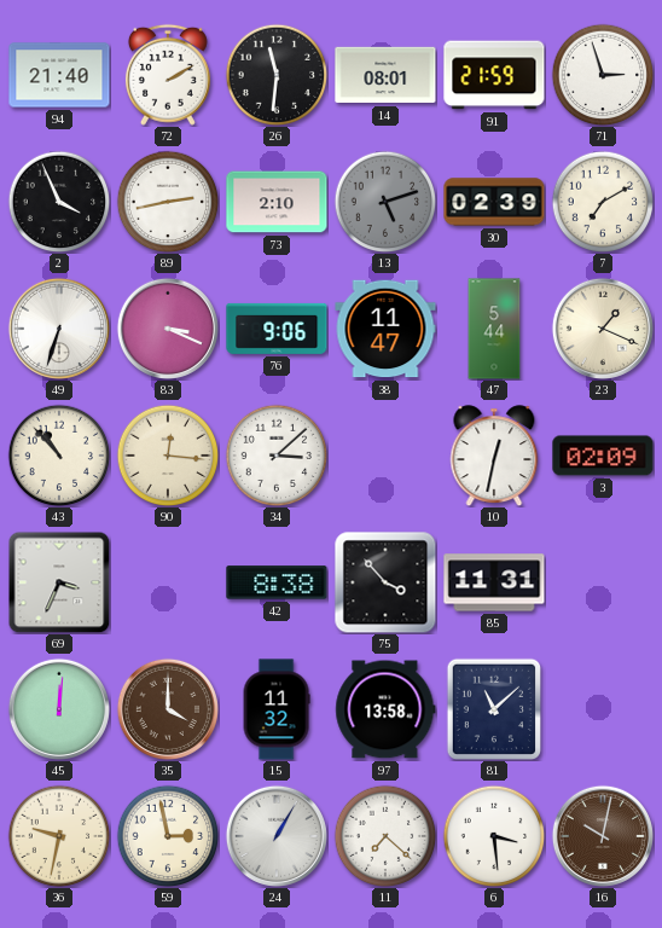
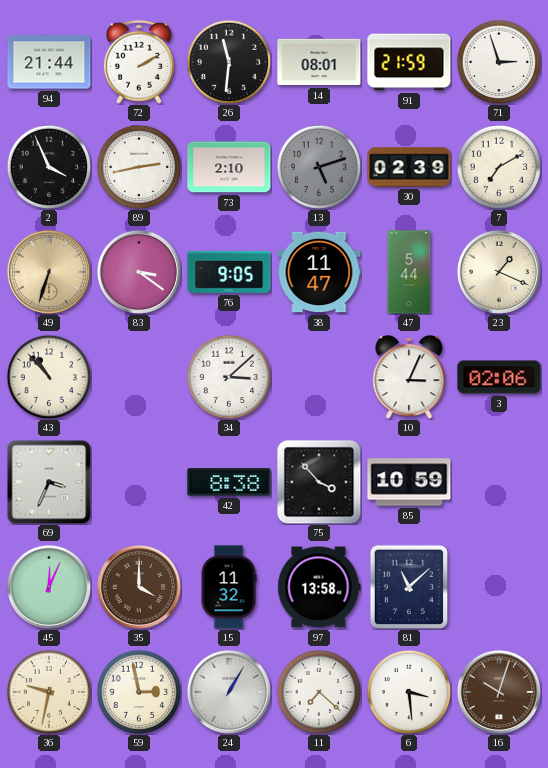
94: 21:40 -> 21:44 (49, 62)
49 dial: white -> champagne (49, 272)
83: 3:19 -> 3:21 (139, 272)
76: 9:06 -> 9:05 (229, 272)
90: 12:16 -> none (168, 456)
10: 12:32 -> 3:04 (409, 377)
3: 02:09 -> 02:06 (499, 377)
85: 11:31 -> 10:59 (409, 482)
45: 12:01 -> 12:04 (49, 587)
16: 10:02 -> 10:03 (499, 692)
